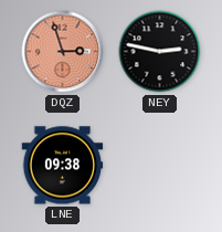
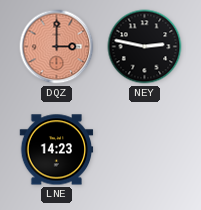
DQZ: 2:57 -> 3:00 (57, 47)
LNE: 09:38 -> 14:23 (57, 150)
